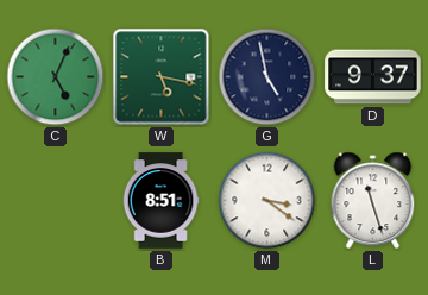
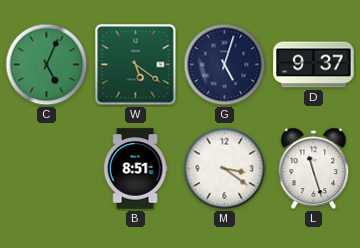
W: 5:17 -> 5:21 (136, 65)
G: 4:58 -> 5:03 (225, 65)
